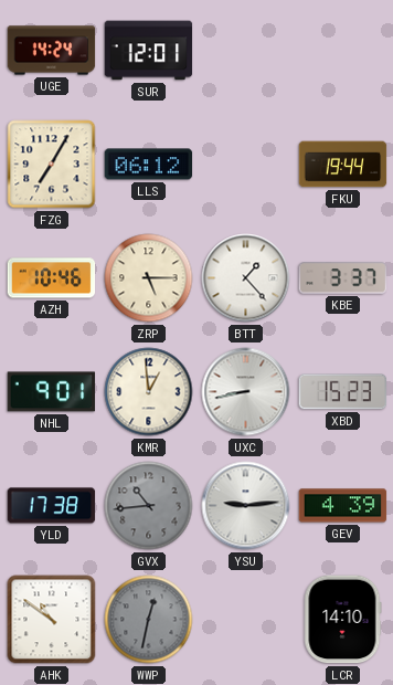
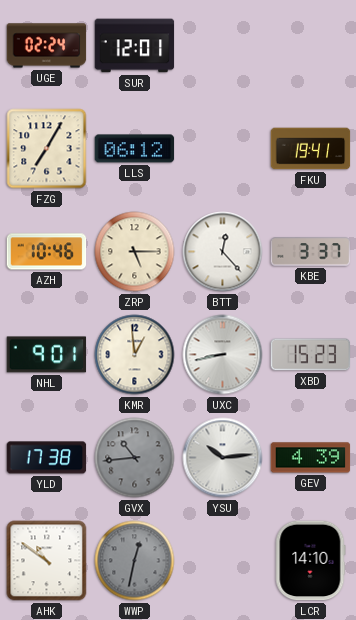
UGE: 14:24 -> 02:24 (47, 46)
FKU: 19:44 -> 19:41 (311, 149)
BTT: 1:23 -> 12:23 (223, 252)
YSU: 9:14 -> 10:14 (223, 458)
